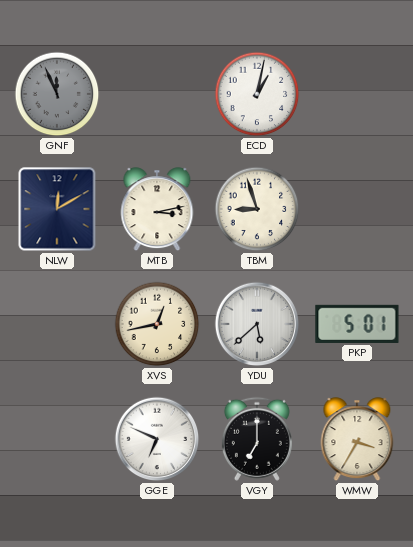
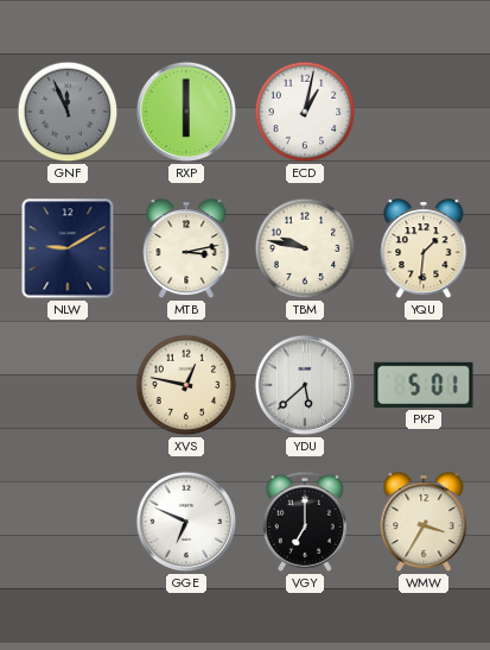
RXP: none -> 6:00 (186, 112)
NLW: 12:10 -> 9:10 (68, 248)
TBM: 8:57 -> 9:47 (305, 248)
YQU: none -> 1:31 (424, 250)
XVS: 12:43 -> 12:47 (186, 385)
